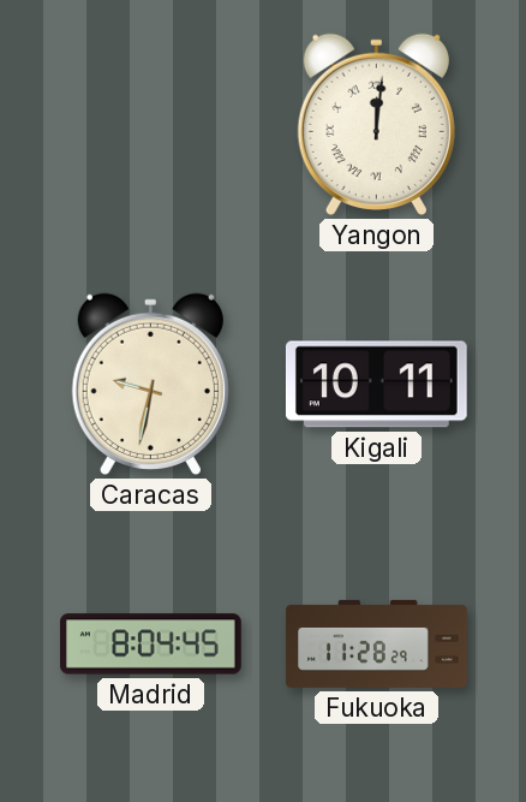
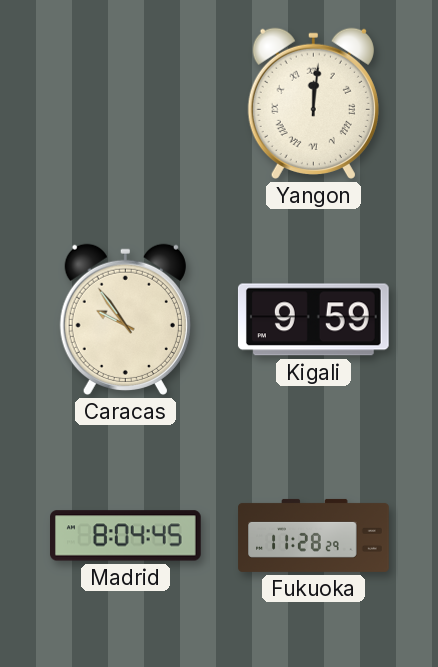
Caracas: 9:32 -> 9:54 (125, 319)
Kigali: 10:11 -> 9:59 (313, 320)
